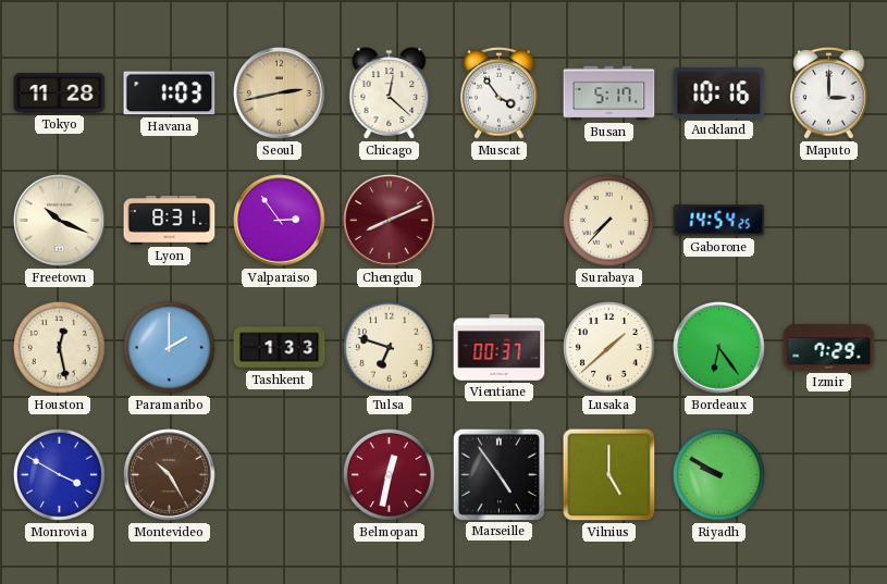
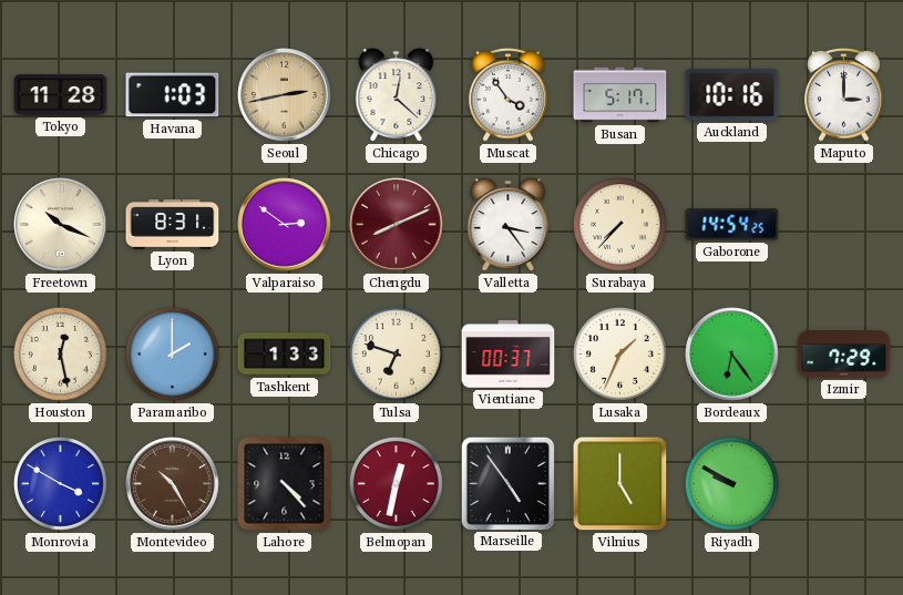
Valparaiso: 2:54 -> 2:51 (285, 225)
Valletta: none -> 3:24 (509, 225)
Lusaka: 1:38 -> 1:34 (619, 353)
Lahore: none -> 4:23 (285, 484)
